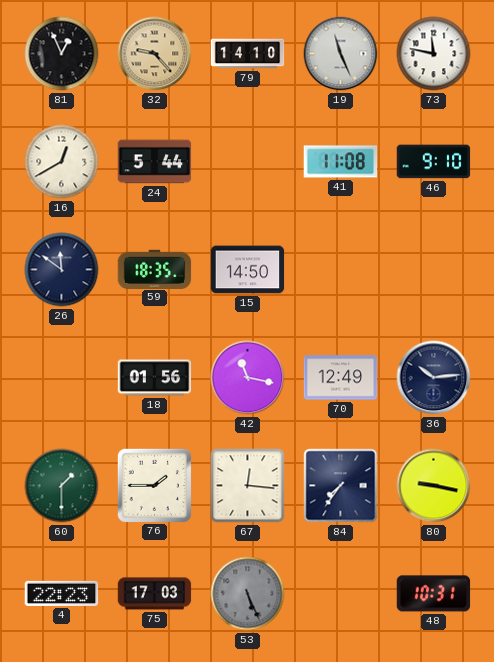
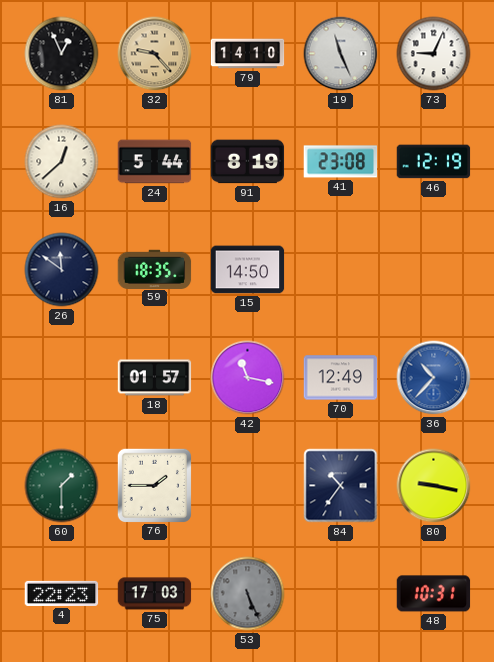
73: 11:47 -> 9:04 (434, 54)
16: 12:40 -> 12:38 (62, 162)
91: none -> 8:19 (248, 162)
41: 11:08 -> 23:08 (341, 162)
46: 9:10 -> 12:19 (434, 162)
18: 01:56 -> 01:57 (155, 378)
36: 10:14 -> 10:37 (434, 378)
36 dial: navy -> blue (434, 378)
67: 12:16 -> none (248, 486)
84: 7:36 -> 10:36 (341, 486)
